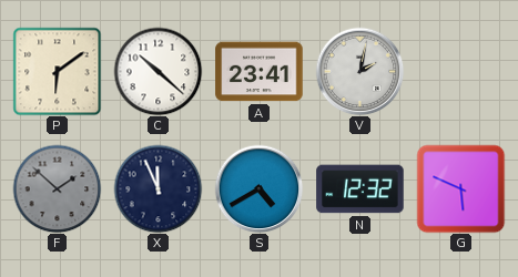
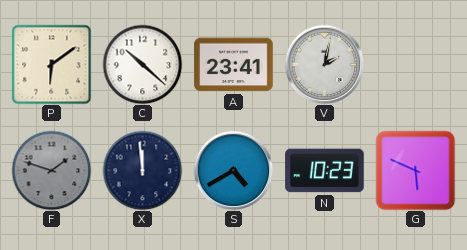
F: 1:52 -> 1:48 (51, 170)
X: 11:56 -> 11:59 (142, 170)
N: 12:32 -> 10:23 (325, 171)
